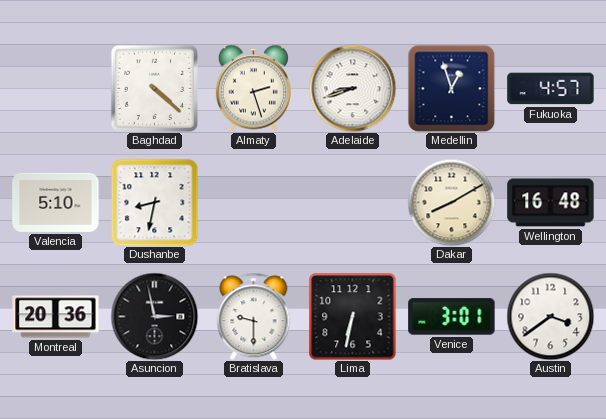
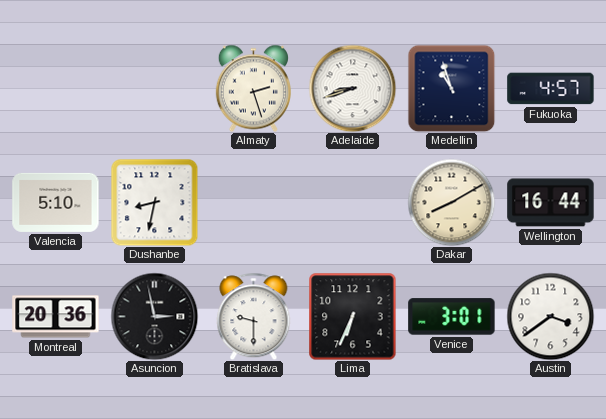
Baghdad: 4:22 -> none (154, 88)
Medellin: 12:57 -> 10:57 (451, 88)
Wellington: 16:48 -> 16:44 (551, 203)
Lima: 6:32 -> 6:34 (352, 316)
